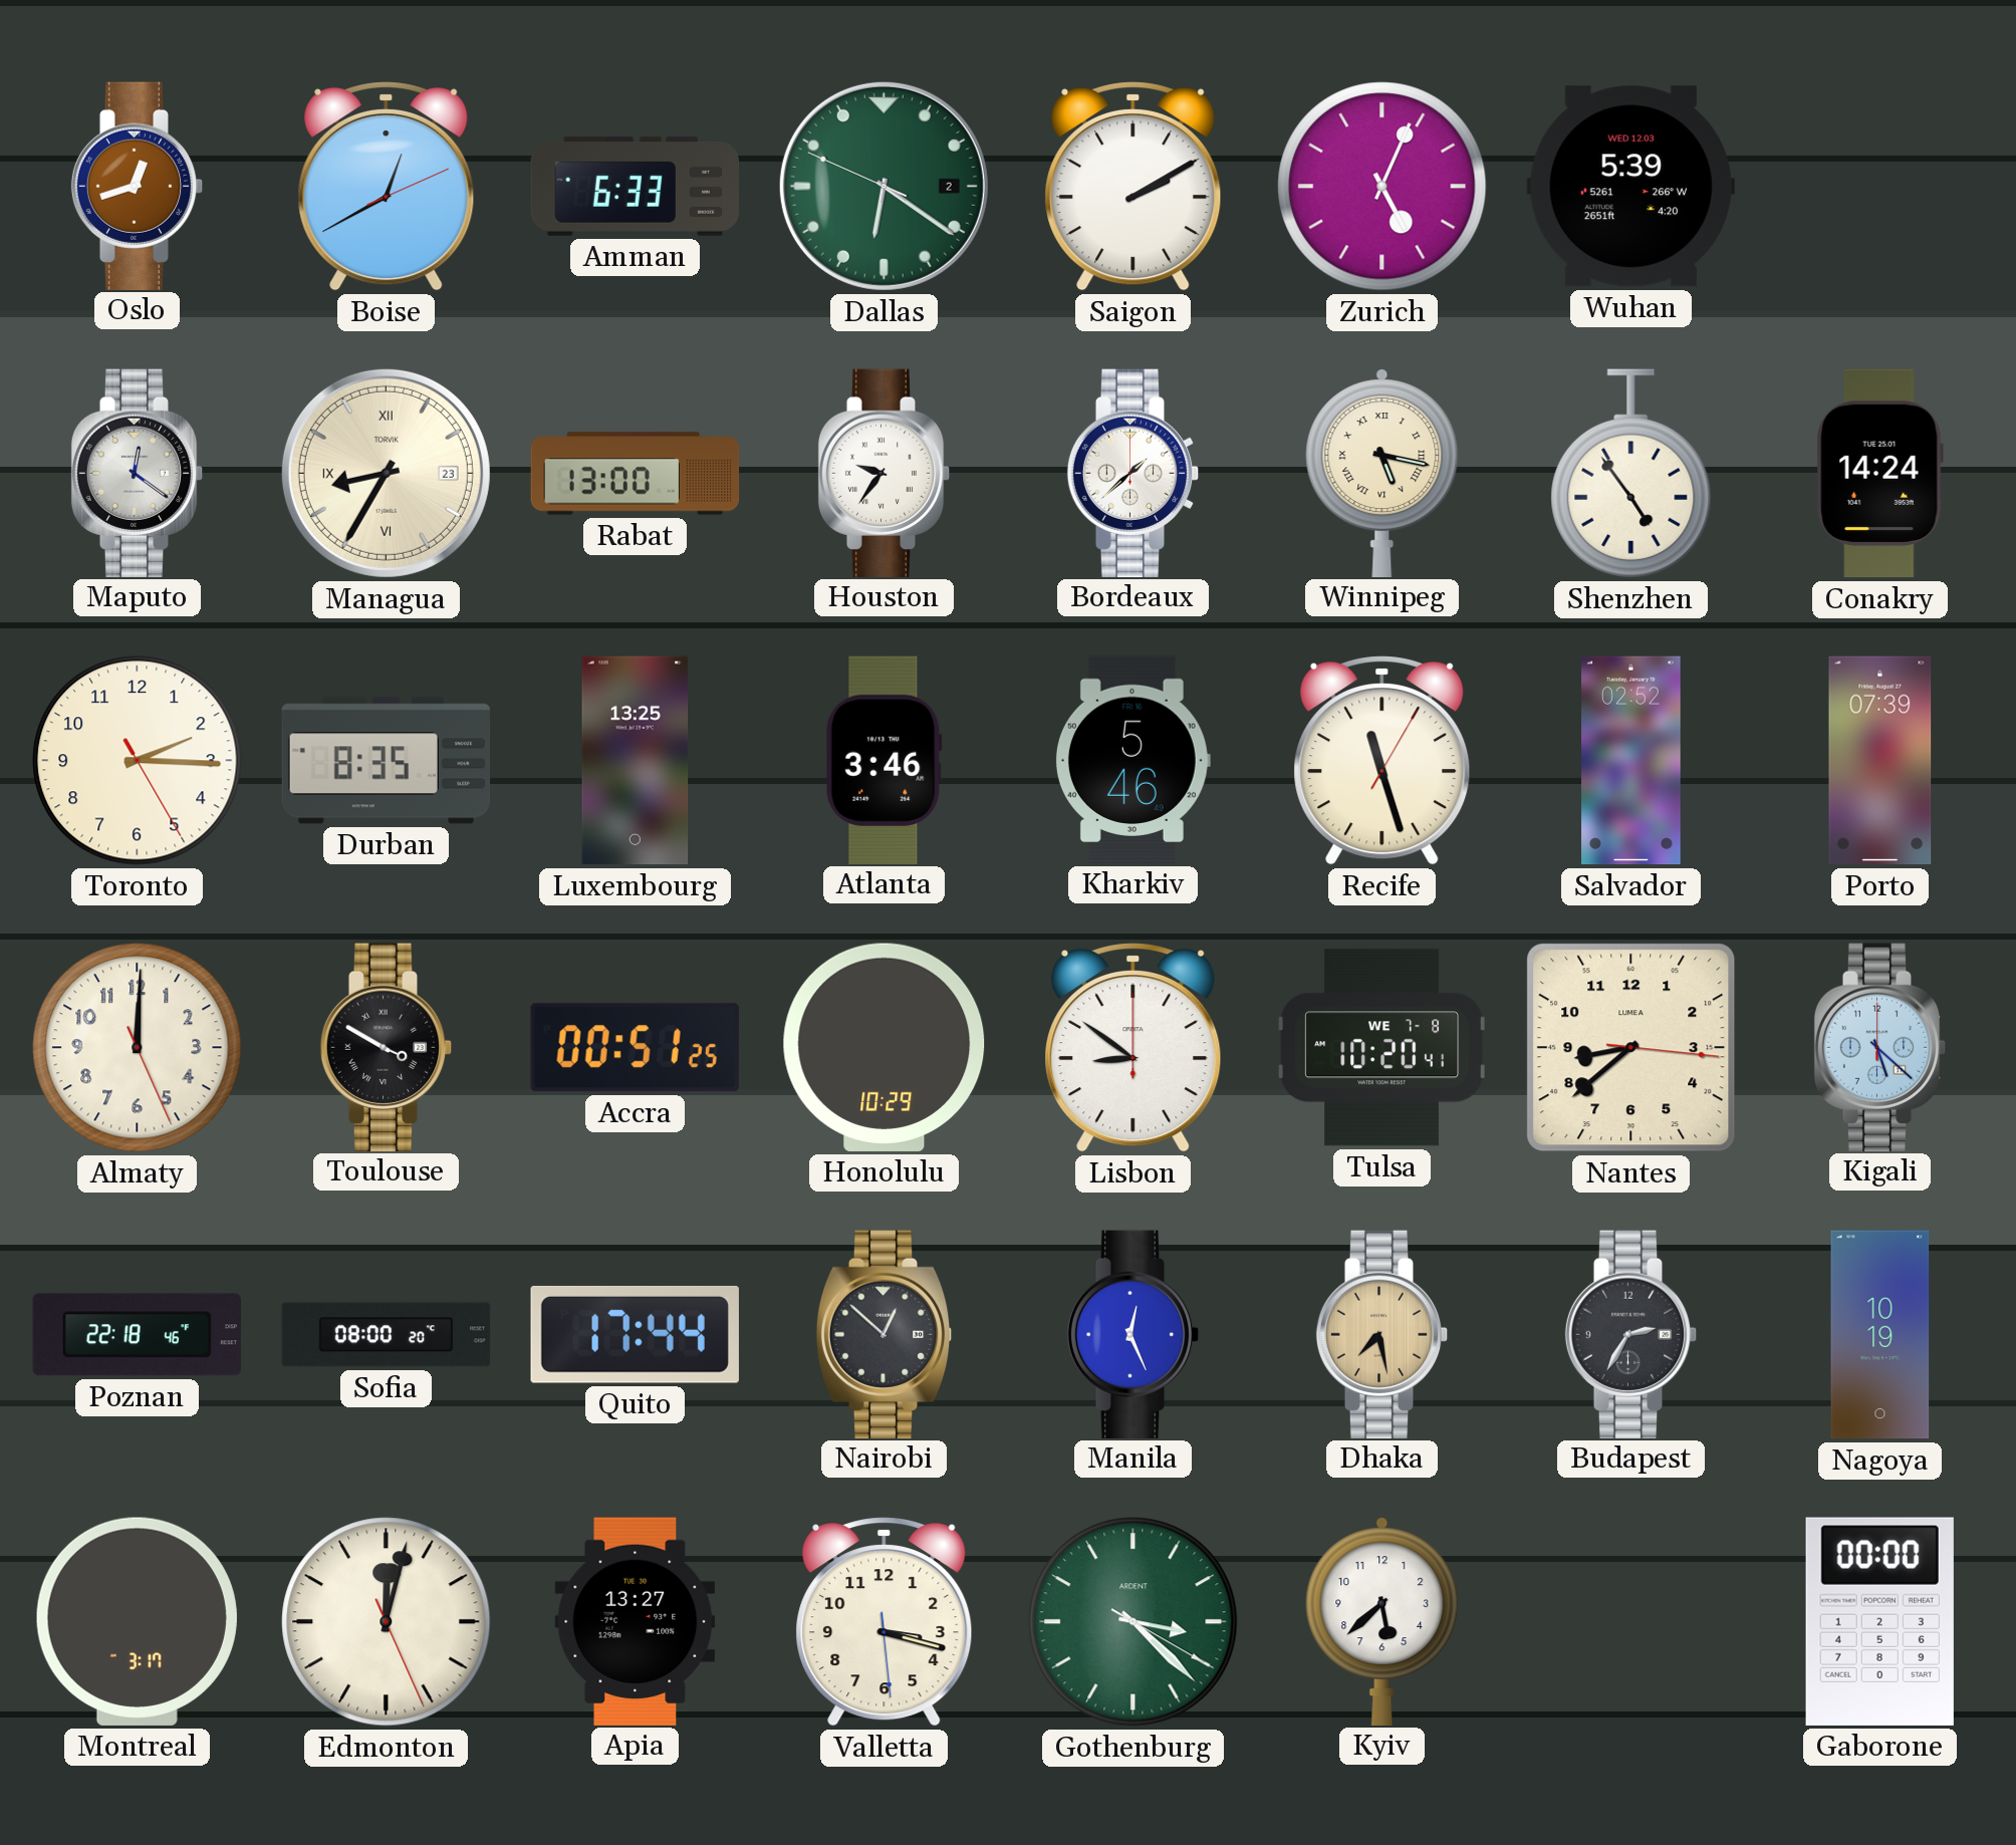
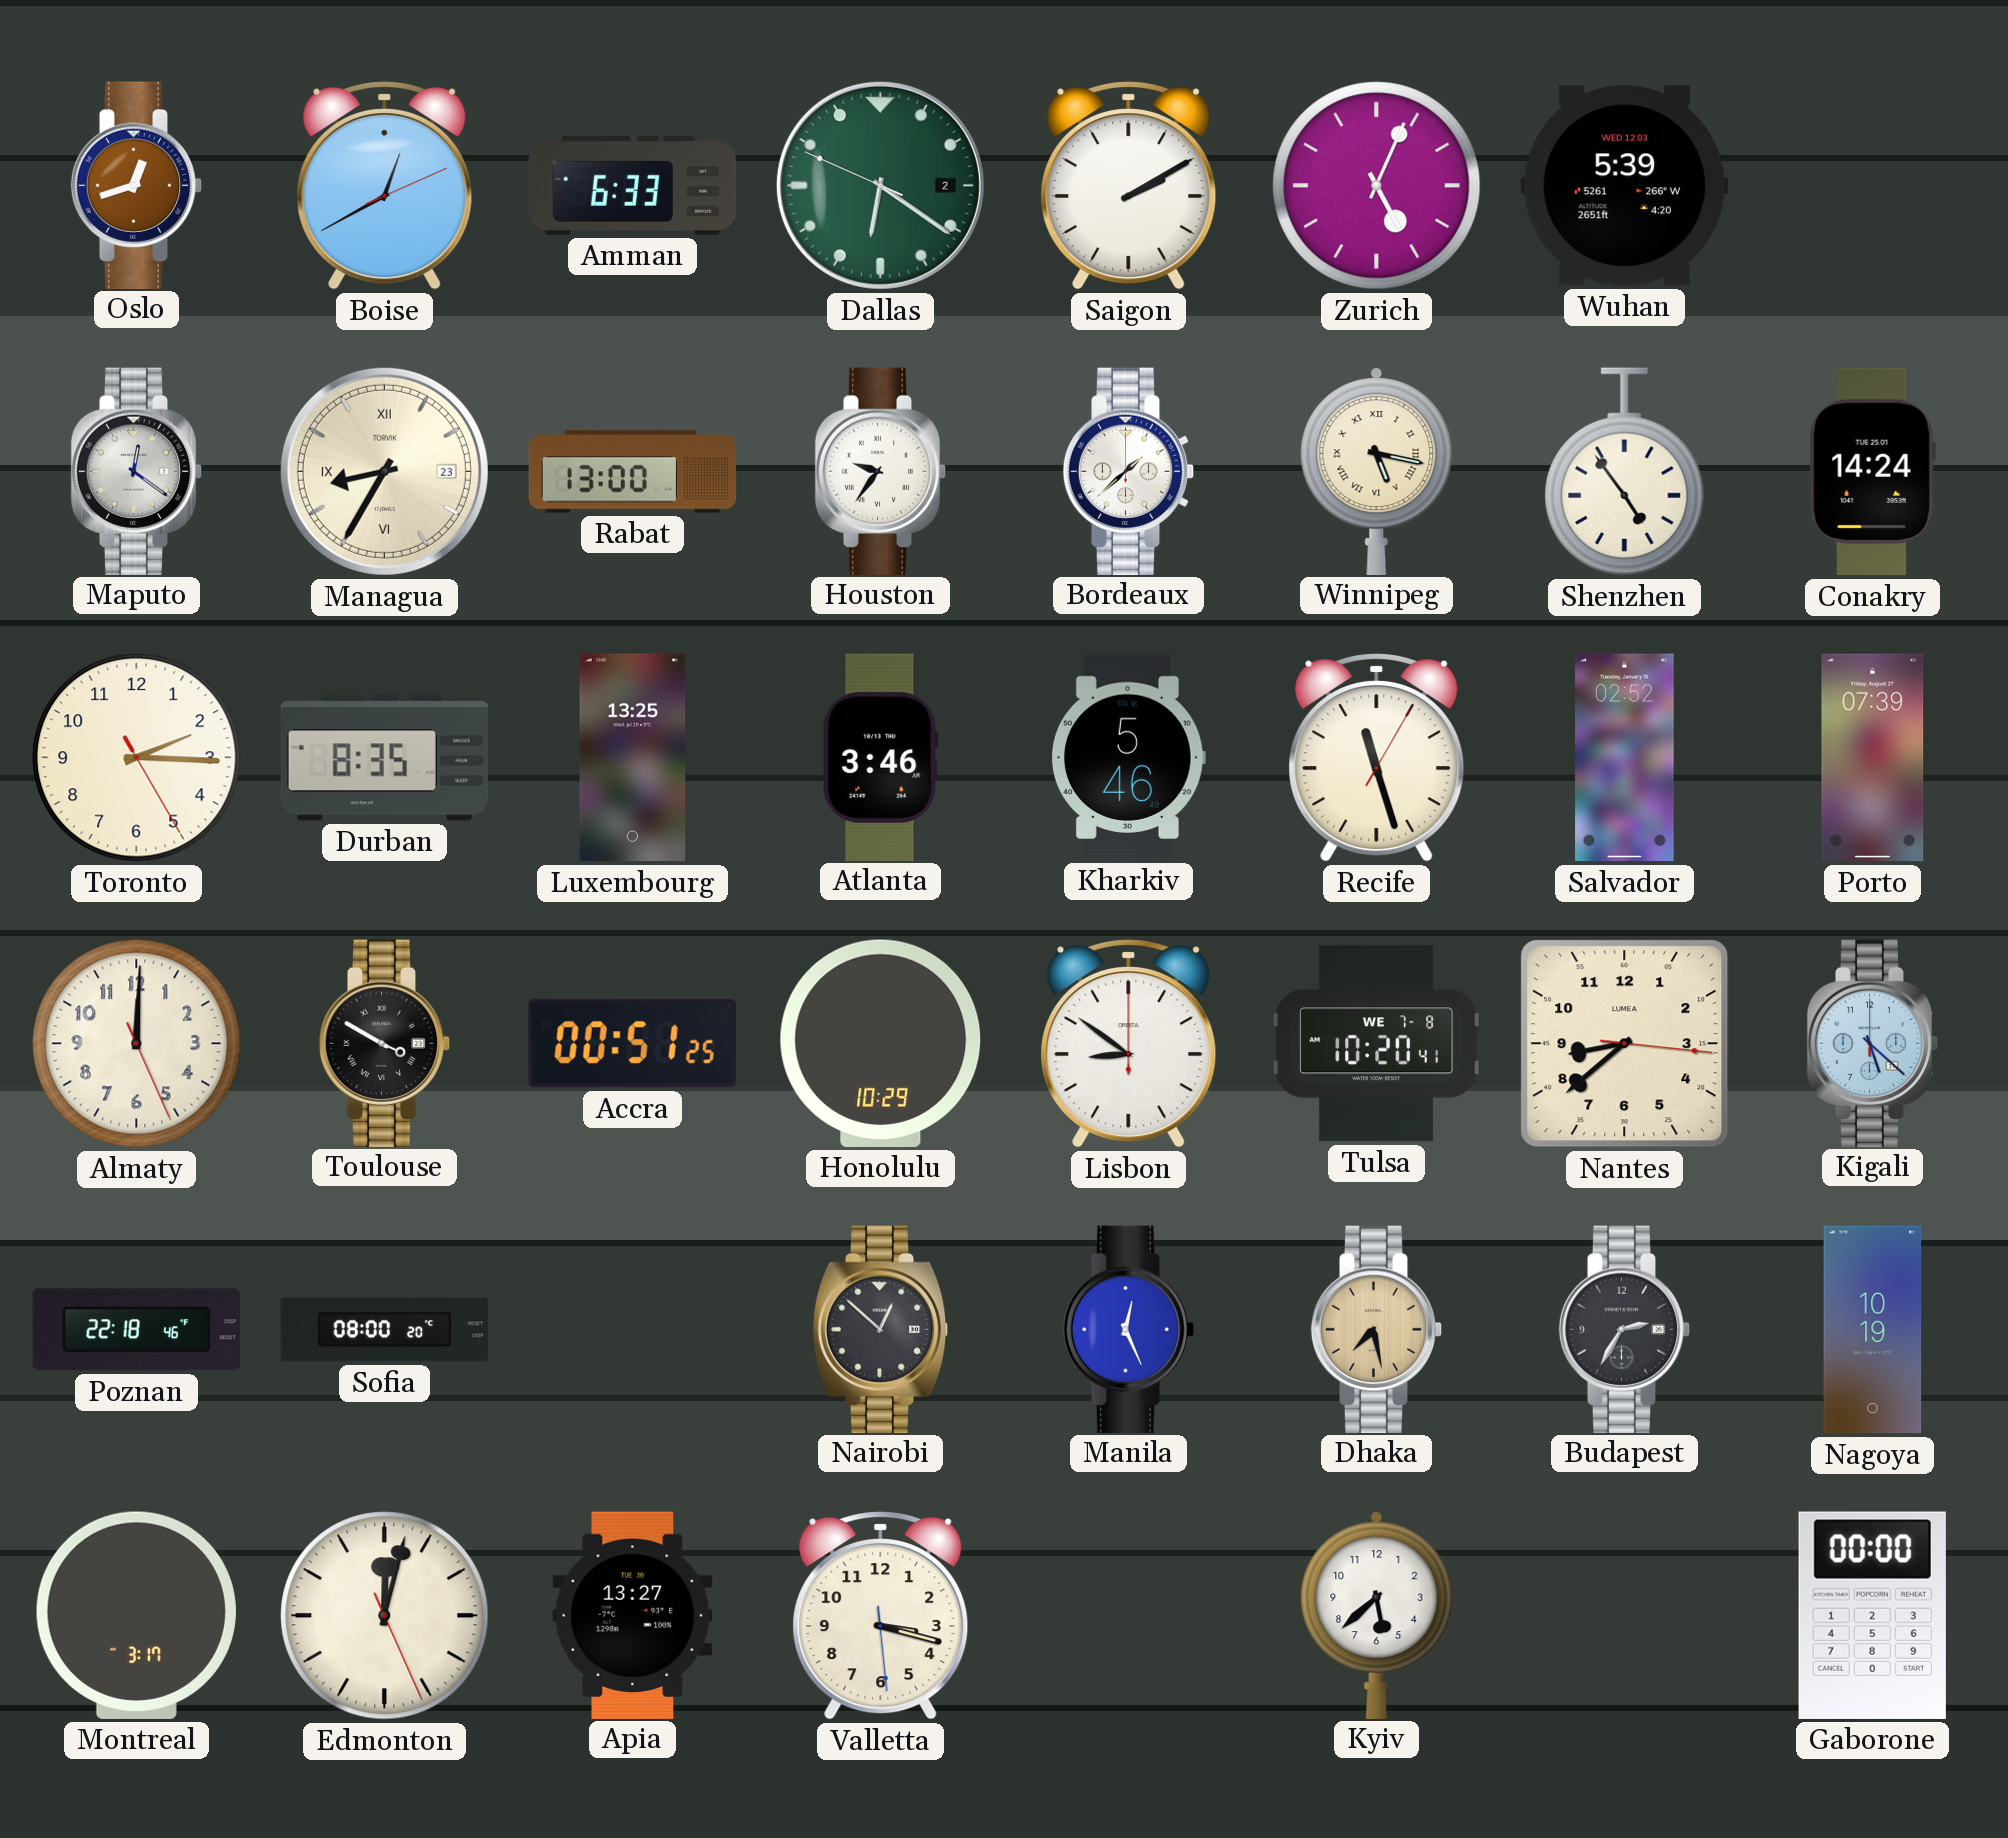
Quito: 17:44 -> none (635, 1334)
Gothenburg: 3:22 -> none (1133, 1622)
